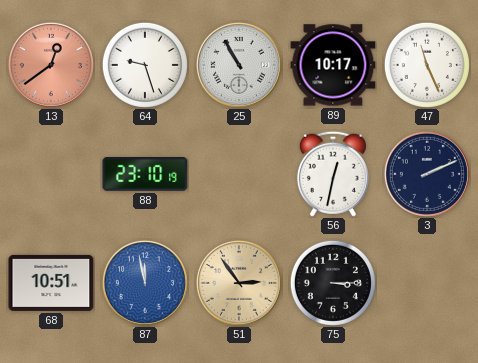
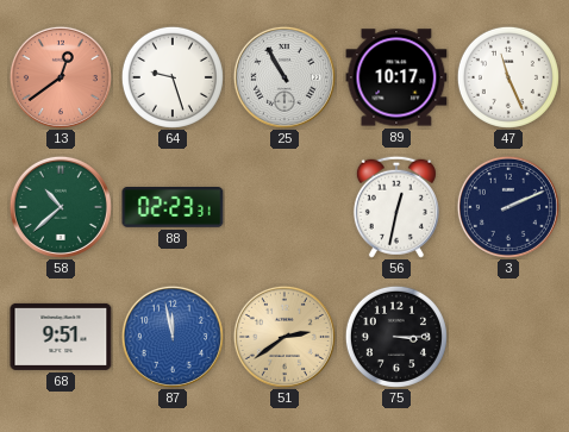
58: none -> 10:38 (61, 207)
88: 23:10 -> 02:23 (173, 208)
68: 10:51 -> 9:51 (61, 337)
51: 2:54 -> 2:39 (284, 337)
